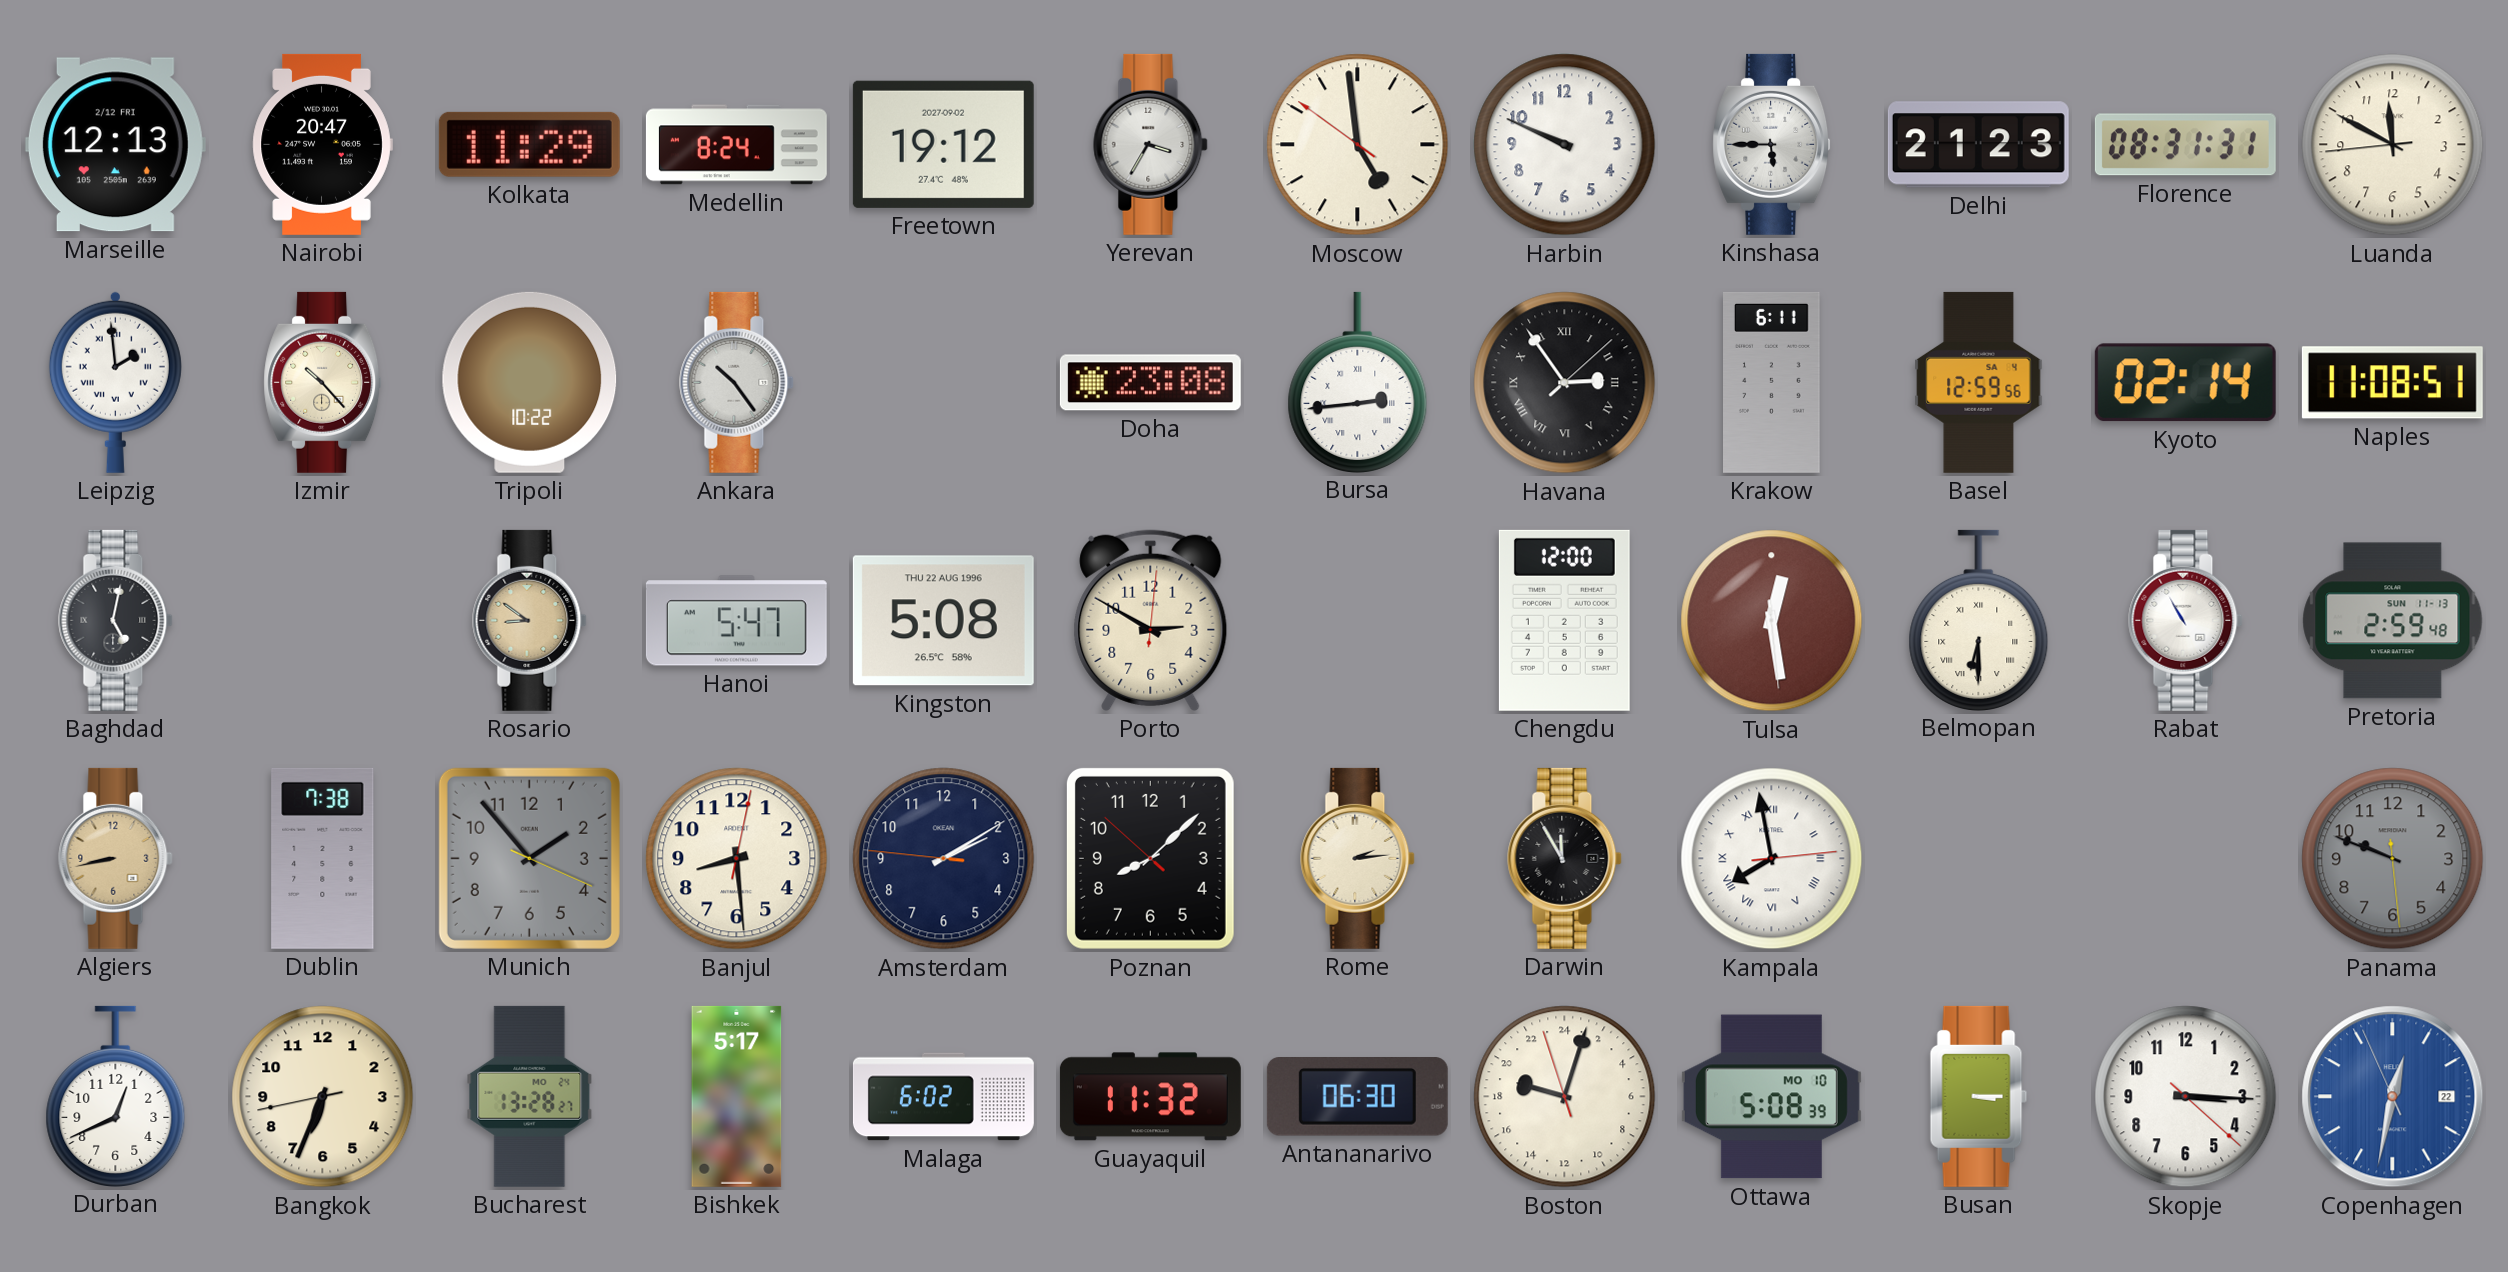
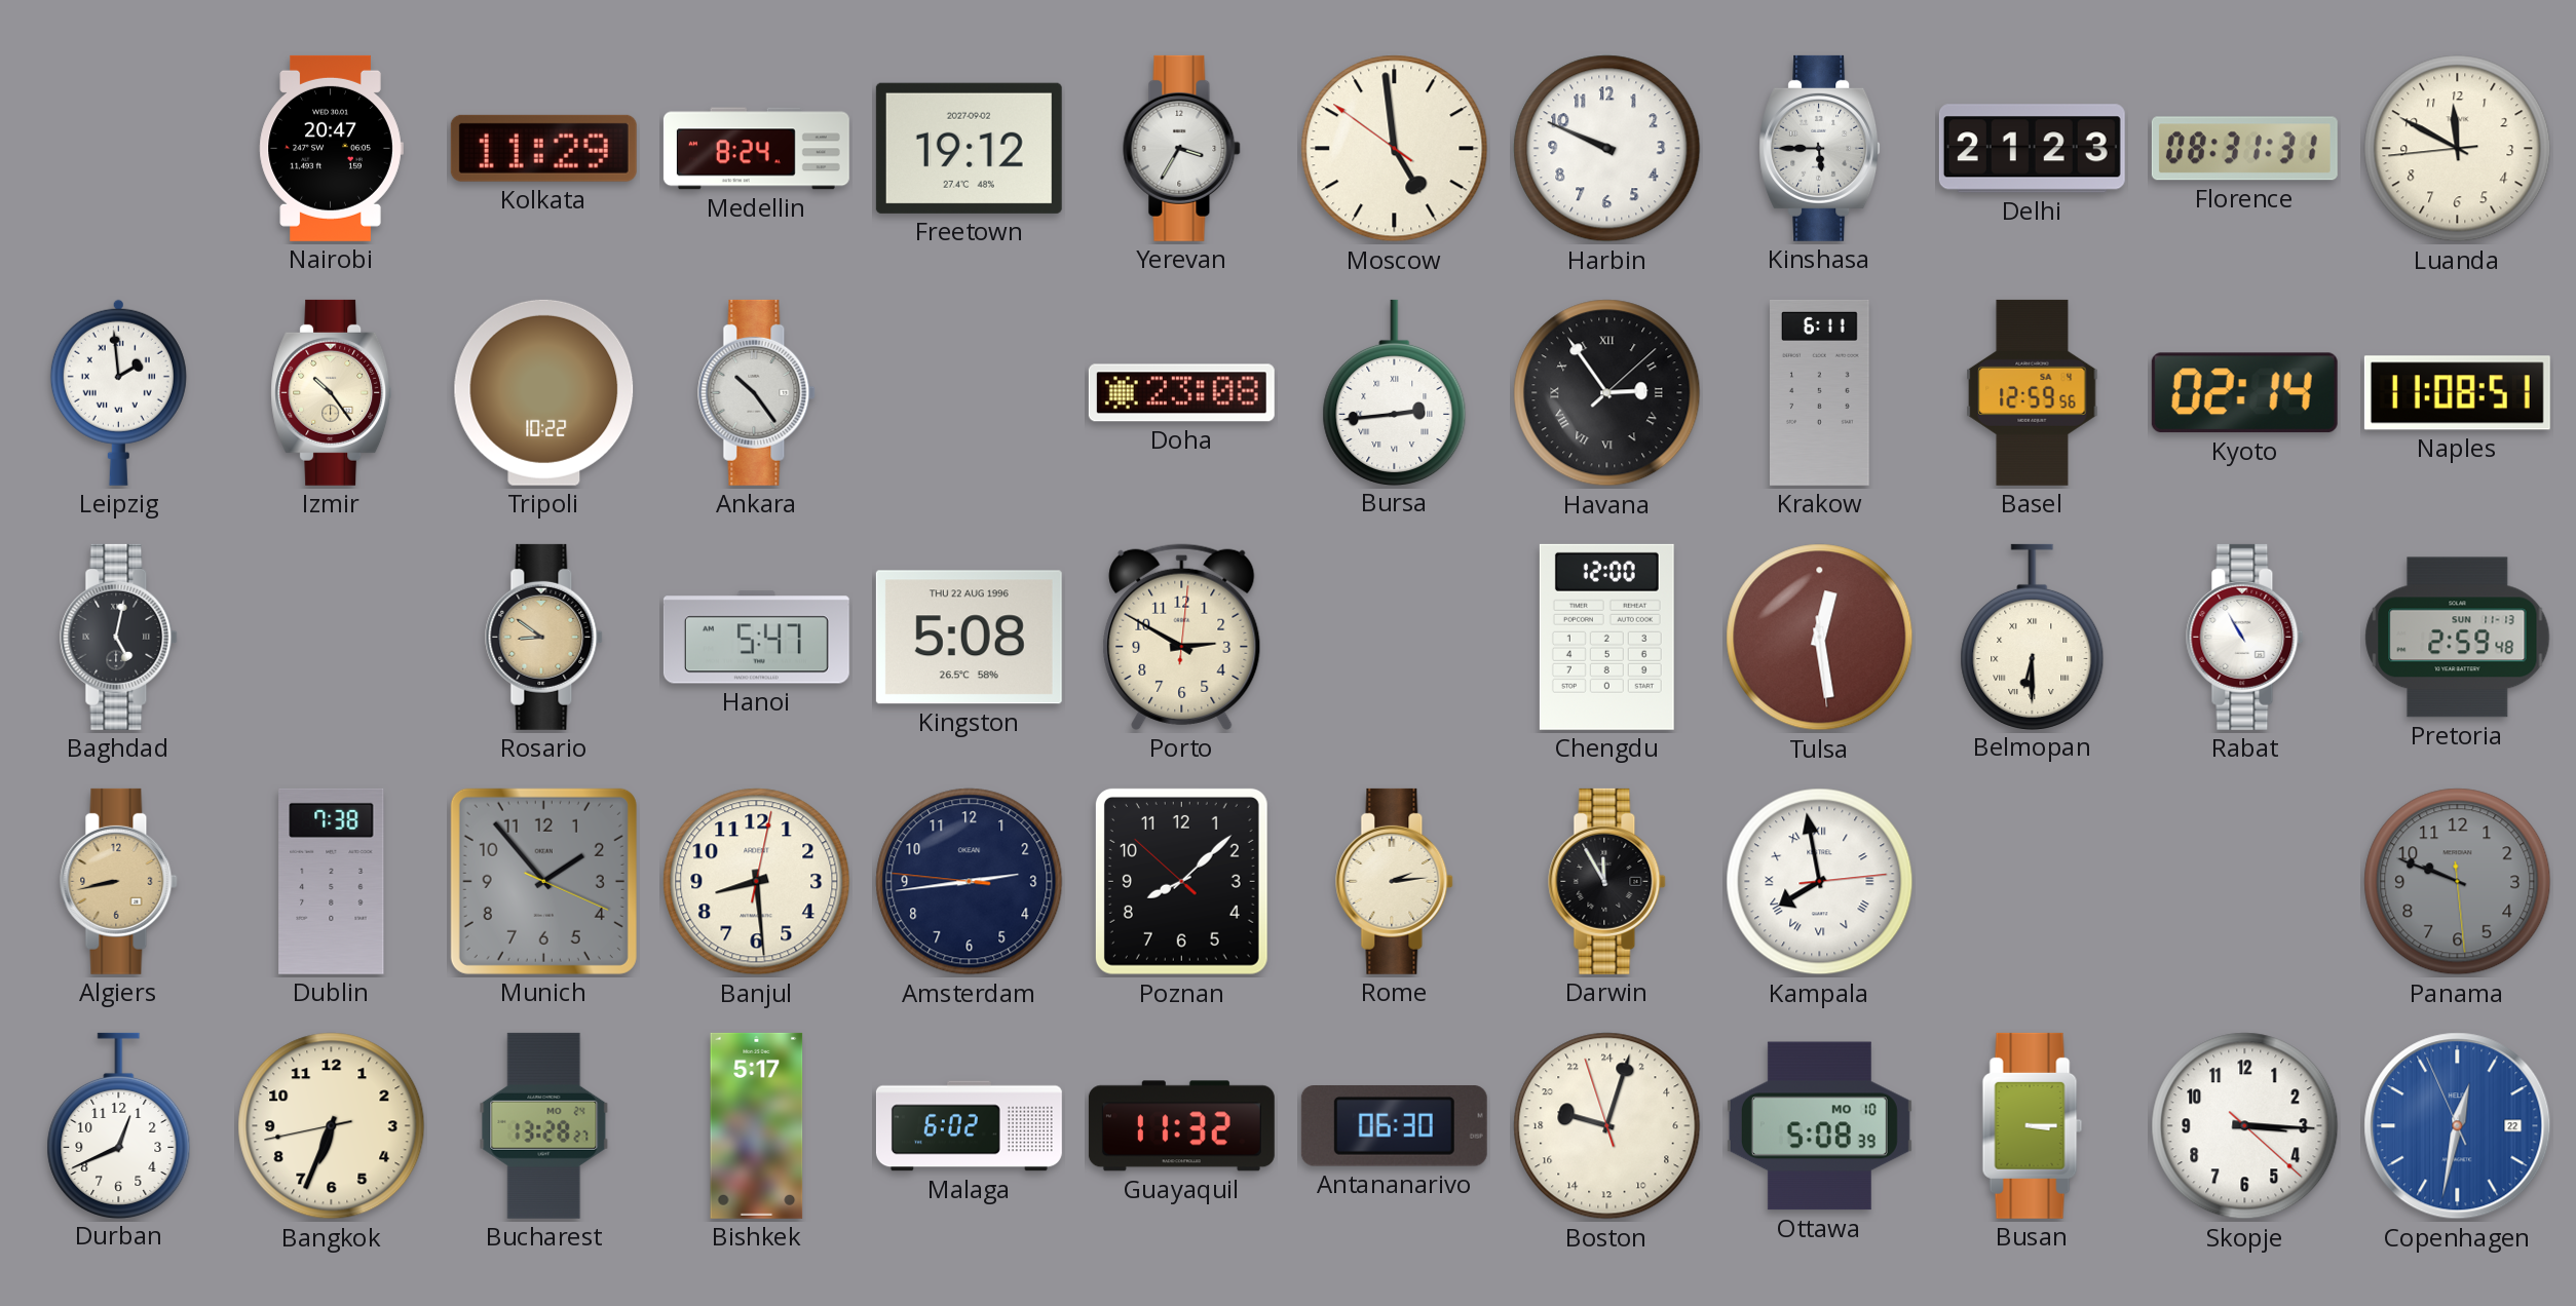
Marseille: 12:13 -> none (115, 145)
Izmir: 10:23 -> 10:24 (332, 392)
Amsterdam: 2:09 -> 2:43 (970, 882)
